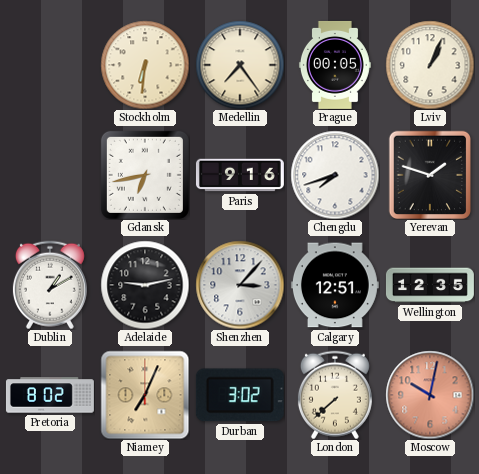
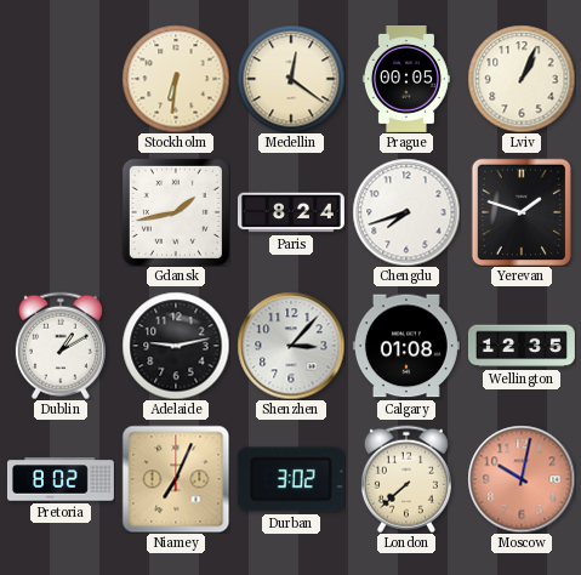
Medellin: 7:24 -> 12:21 (291, 79)
Gdansk: 6:43 -> 1:43 (176, 212)
Paris: 9:16 -> 8:24 (291, 212)
Calgary: 12:51 -> 01:08 (406, 346)
